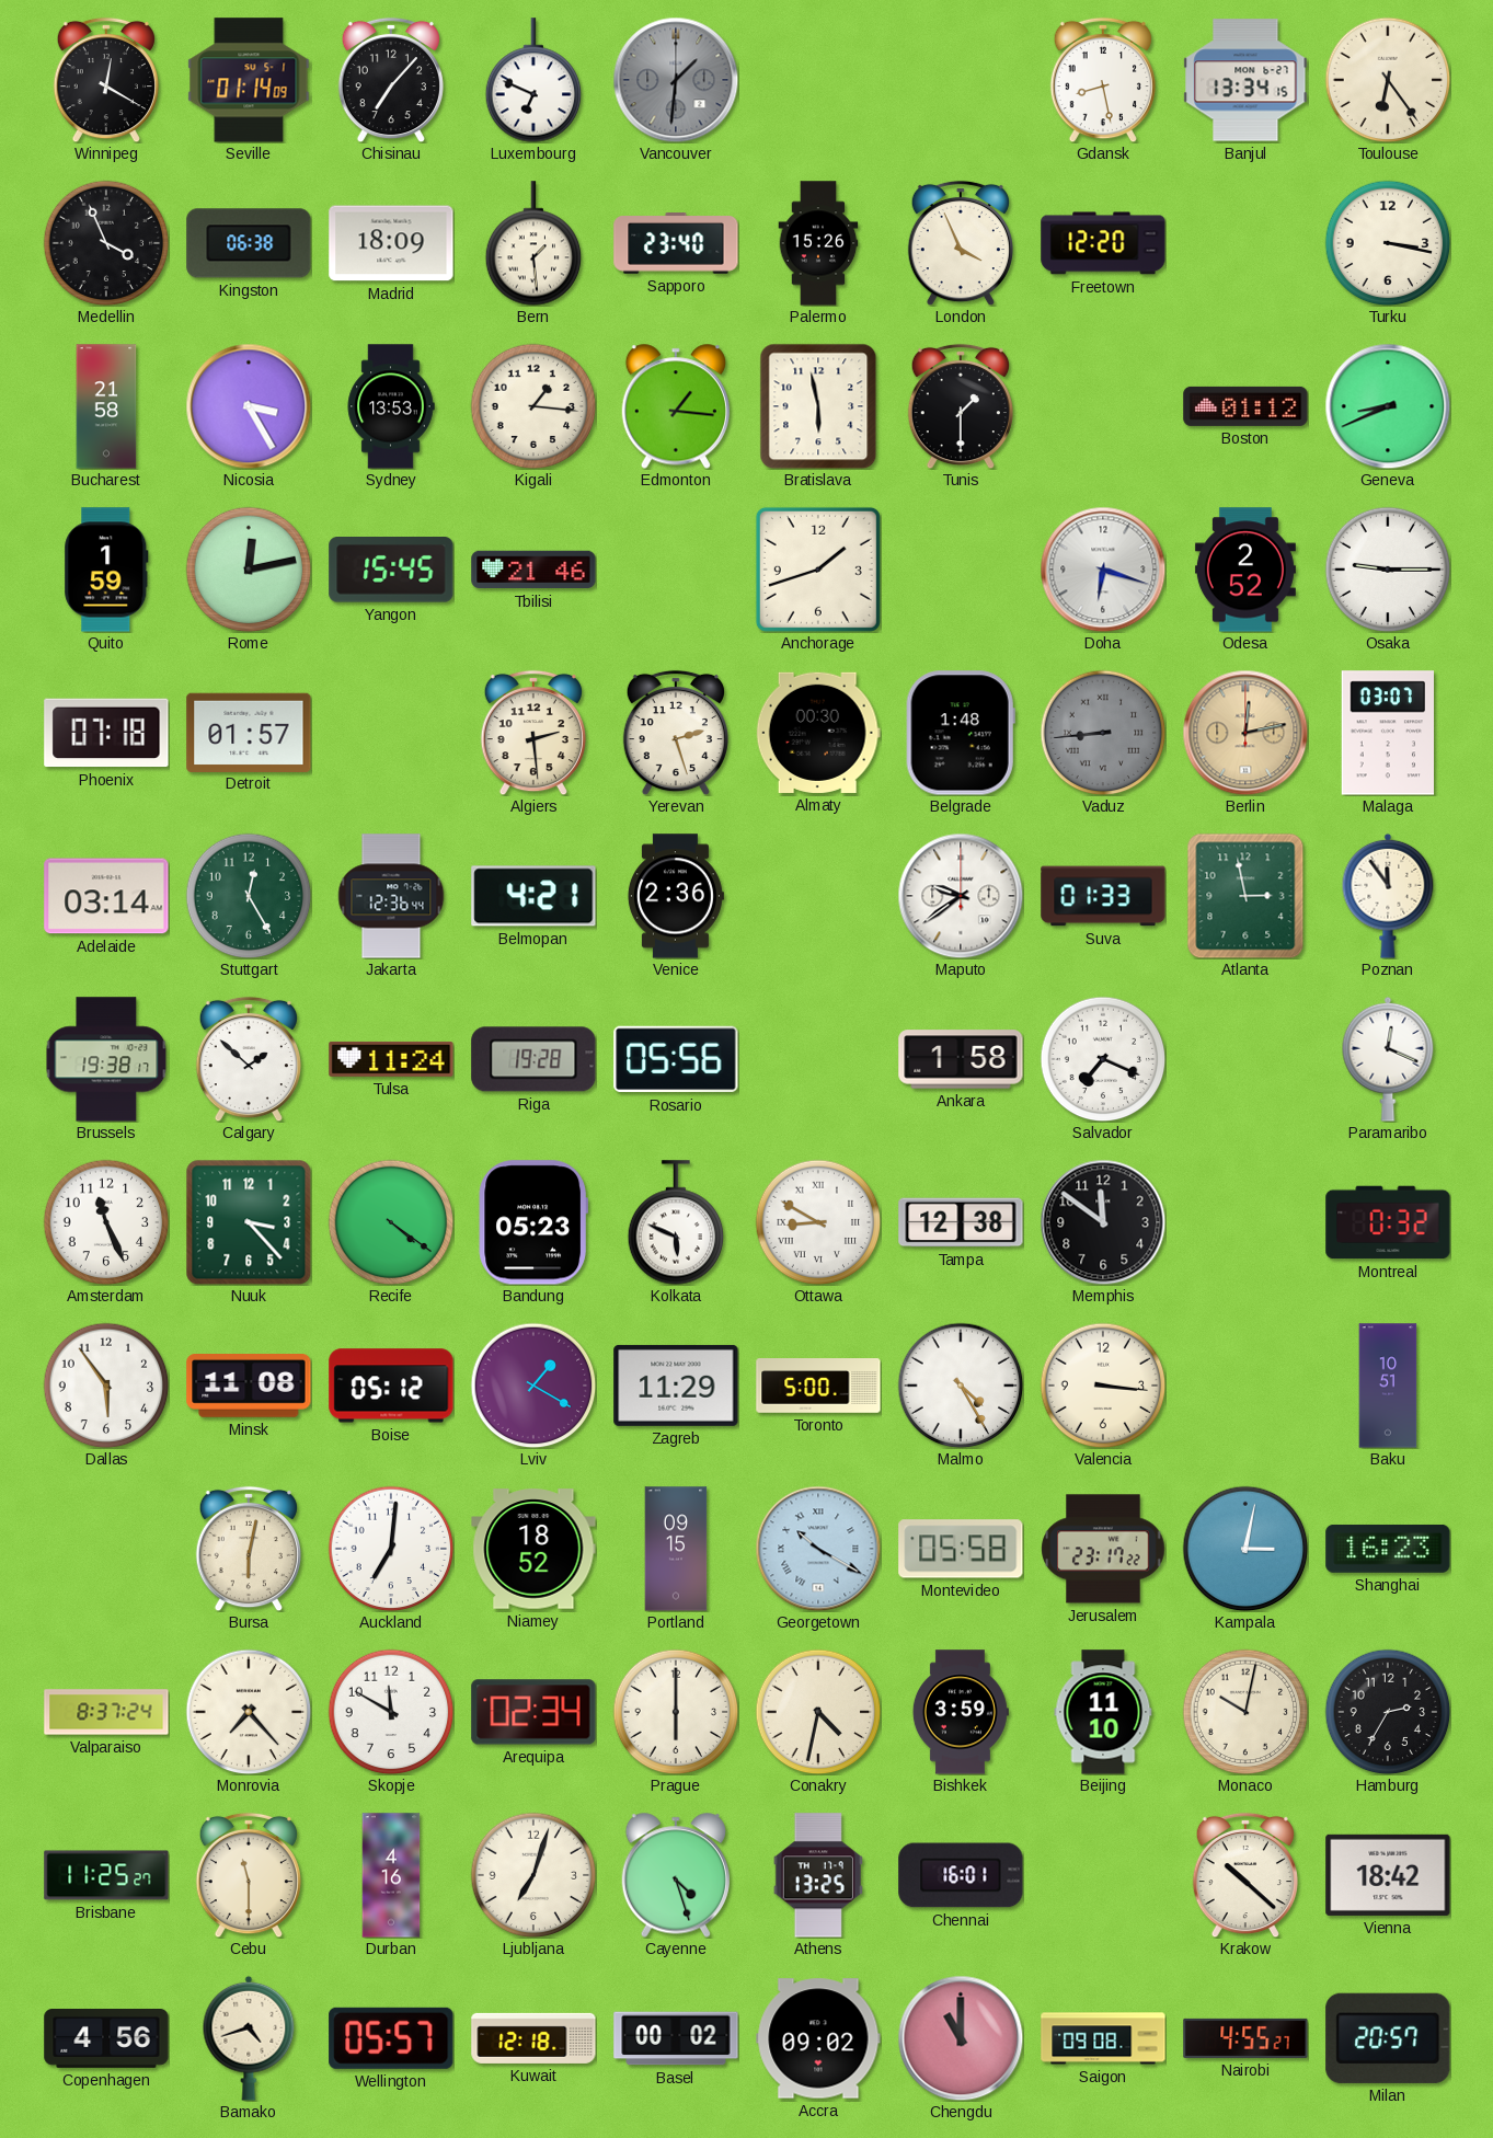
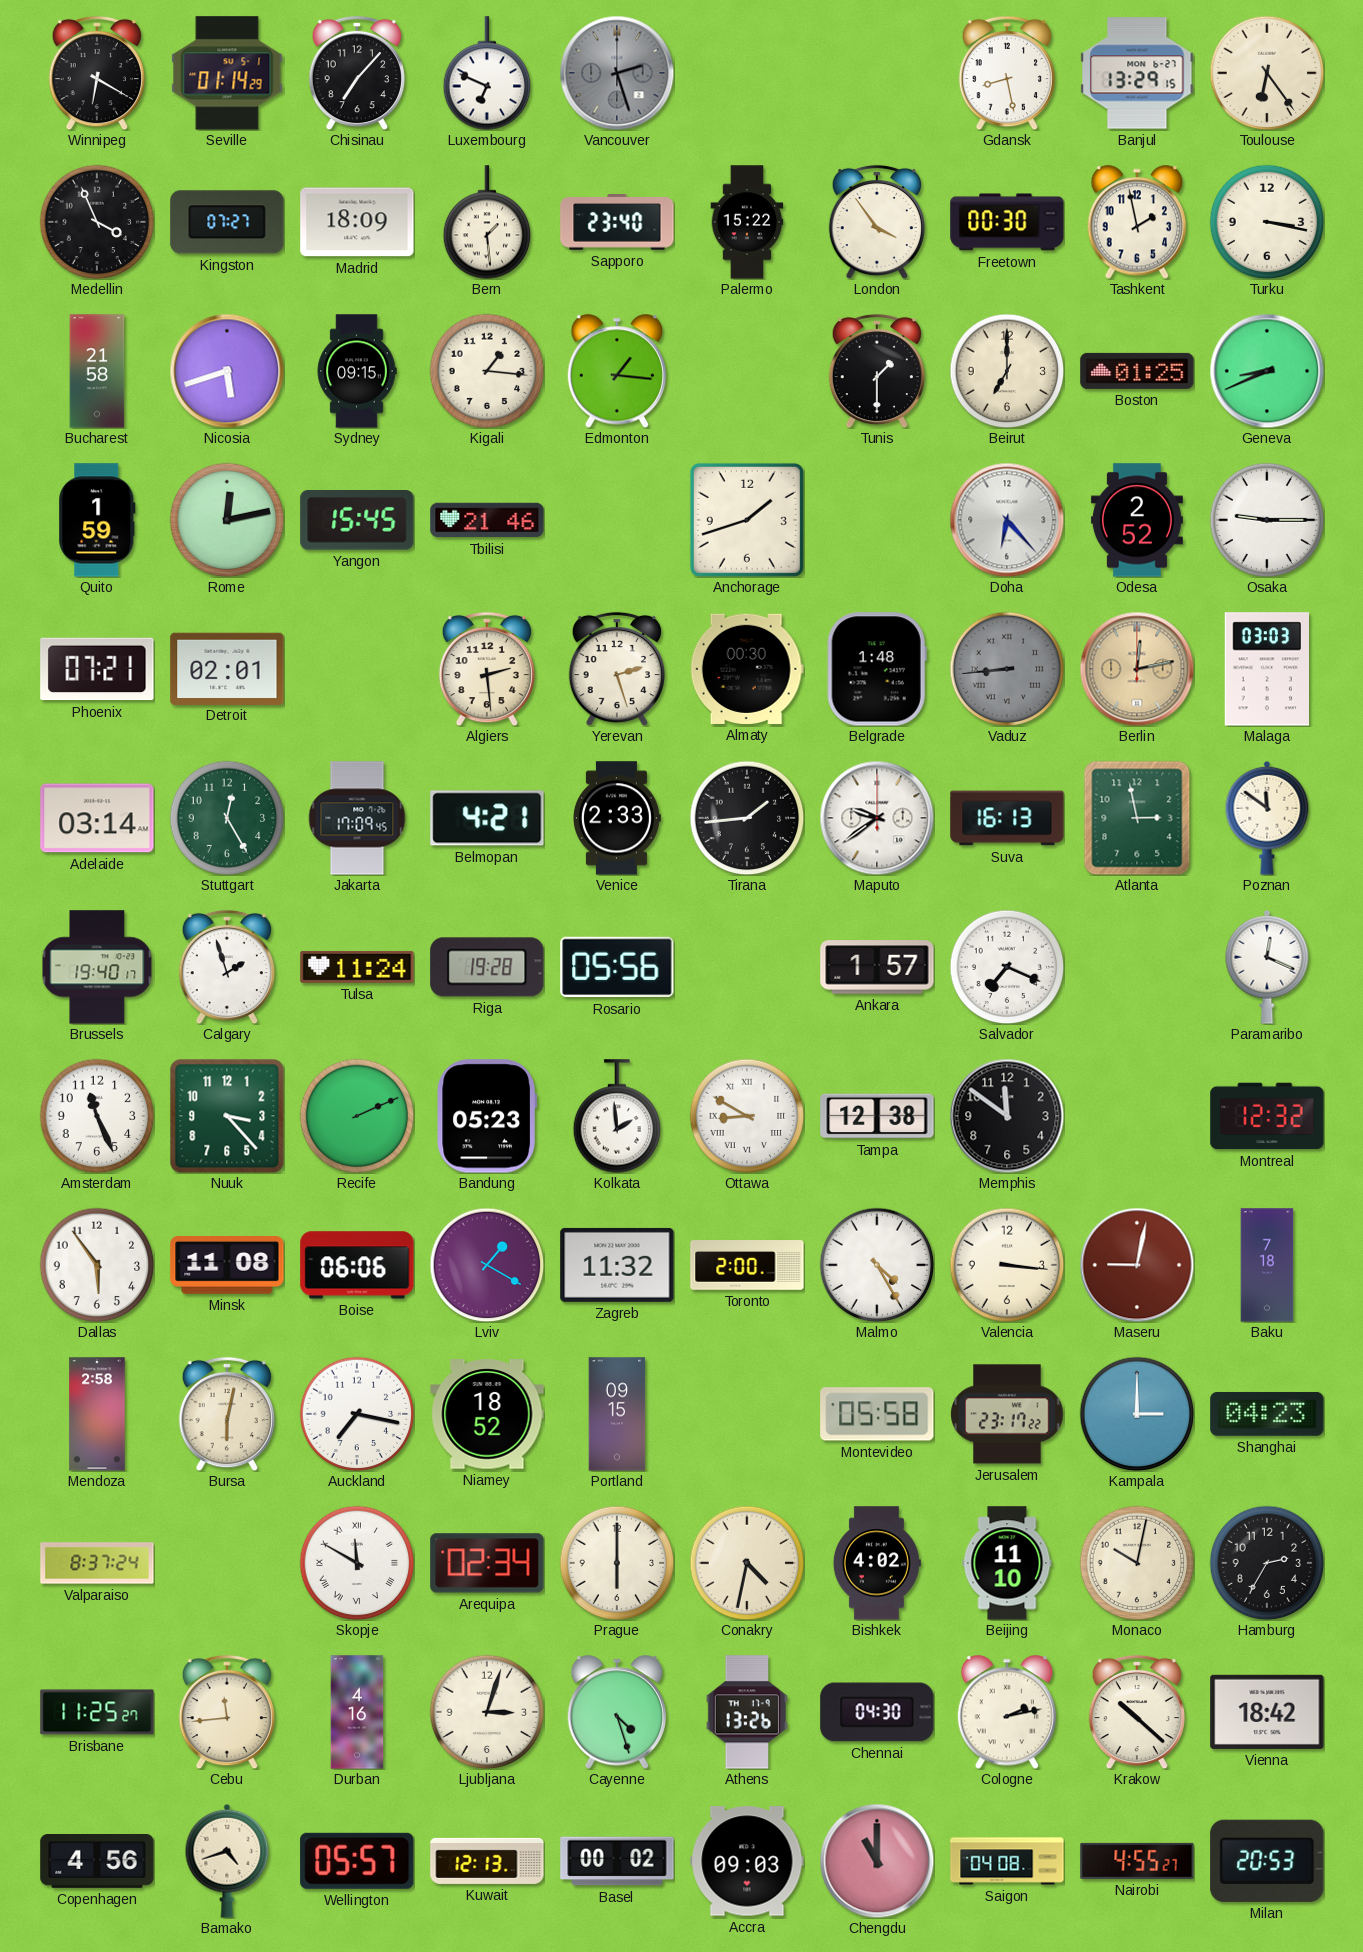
Winnipeg: 12:20 -> 6:20 (97, 73)
Seville: 01:14:09 -> 01:14:29 (227, 73)
Vancouver: 1:31 -> 2:27 (617, 73)
Banjul: 13:34 -> 13:29 (1137, 73)
Kingston: 06:38 -> 07:27 (227, 222)
Palermo: 15:26 -> 15:22 (747, 222)
London: 3:56 -> 3:54 (877, 222)
Freetown: 12:20 -> 00:30 (1007, 222)
Tashkent: none -> 1:58 (1136, 222)
Nicosia: 3:25 -> 5:42 (227, 371)
Sydney: 13:53 -> 09:15 (357, 371)
Bratislava: 5:58 -> none (818, 406)
Beirut: none -> 7:00 (1007, 371)
Boston: 01:12 -> 01:25 (1137, 371)
Doha: 6:18 -> 6:23 (1007, 520)
Phoenix: 07:18 -> 07:21 (97, 669)
Detroit: 01:57 -> 02:01 (227, 668)
Malaga: 03:07 -> 03:03 (1266, 669)
Jakarta: 12:36 -> 17:09 (357, 818)
Venice: 2:36 -> 2:33 (616, 818)
Tirana: none -> 1:44 (747, 818)
Suva: 01:33 -> 16:13 (1007, 818)
Poznan: 11:54 -> 11:51 (1267, 818)
Brussels: 19:38 -> 19:40 (97, 967)
Calgary: 1:52 -> 1:57 (227, 967)
Ankara: 1:58 -> 1:57 (877, 967)
Recife: 4:21 -> 2:11 (357, 1116)
Kolkata: 5:49 -> 1:59 (617, 1116)
Montreal: 0:32 -> 12:32 (1267, 1116)
Boise: 05:12 -> 06:06 (357, 1265)
Zagreb: 11:29 -> 11:32 (617, 1265)
Toronto: 5:00 -> 2:00 (747, 1265)
Maseru: none -> 9:02 (1137, 1265)
Baku: 10:51 -> 7:18 (1267, 1265)
Mendoza: none -> 2:58 (97, 1414)
Auckland: 7:01 -> 7:17 (357, 1414)
Georgetown: 10:20 -> none (818, 1549)
Kampala: 3:02 -> 3:00 (1137, 1414)
Shanghai: 16:23 -> 04:23 (1267, 1414)
Monrovia: 7:23 -> none (249, 1712)
Skopje numerals: Arabic -> Roman (357, 1563)
Bishkek: 3:59 -> 4:02 (877, 1563)
Cebu: 11:30 -> 11:44 (227, 1712)
Ljubljana: 7:03 -> 3:03 (487, 1712)
Athens: 13:25 -> 13:26 (747, 1712)
Chennai: 16:01 -> 04:30 (877, 1712)
Cologne: none -> 2:13 (1006, 1712)
Kuwait: 12:18 -> 12:13 (487, 1861)
Accra: 09:02 -> 09:03 (747, 1861)
Saigon: 09:08 -> 04:08 (1007, 1861)
Milan: 20:57 -> 20:53 (1267, 1861)
